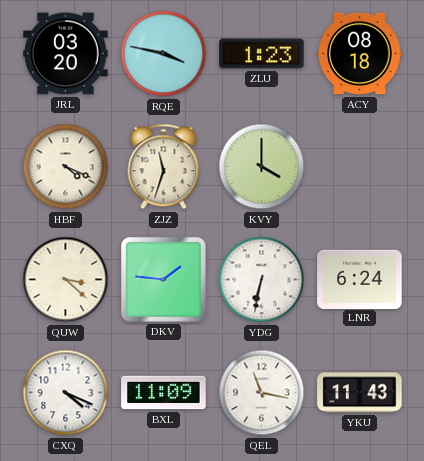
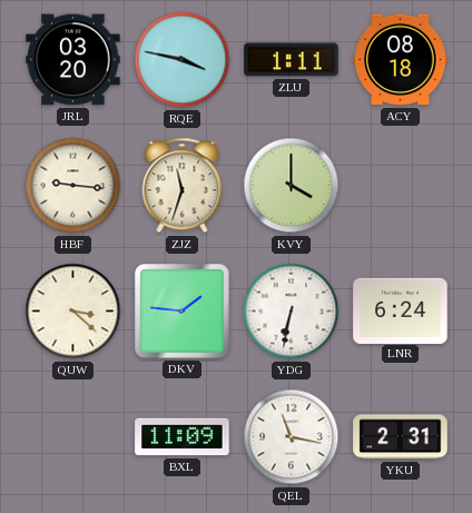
ZLU: 1:23 -> 1:11 (292, 60)
HBF: 4:19 -> 9:16 (73, 186)
CXQ: 4:19 -> none (66, 393)
YKU: 11:43 -> 2:31 (401, 437)
